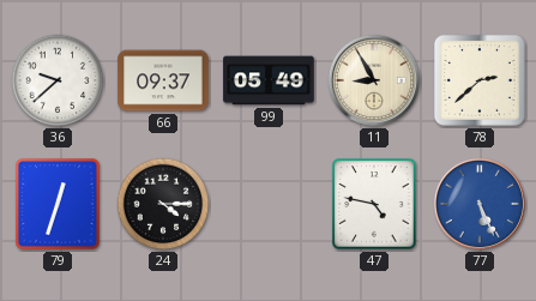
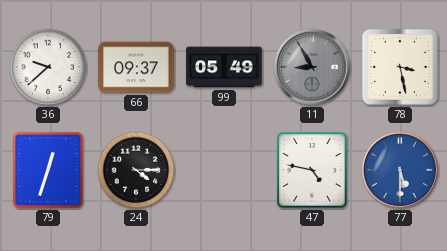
11 dial: cream -> grey (312, 67)
78: 2:38 -> 3:28 (400, 67)
77: 5:26 -> 5:30 (400, 170)
